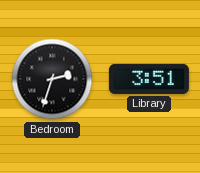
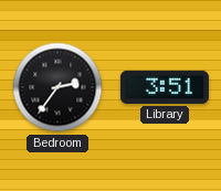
Bedroom: 2:33 -> 2:36 (57, 87)
